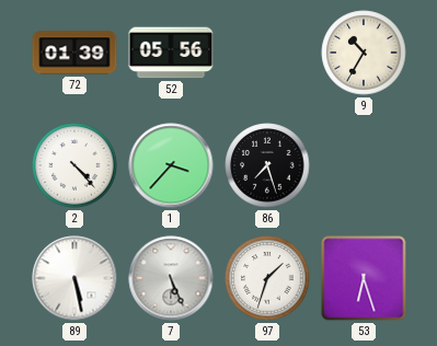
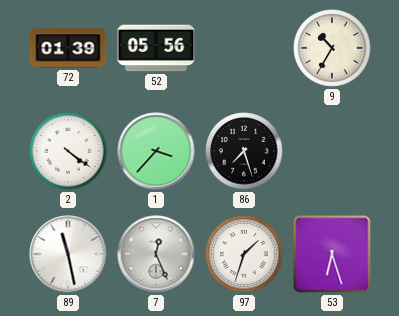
2: 4:23 -> 4:21 (68, 151)
89: 5:28 -> 11:28 (68, 254)
7: 5:26 -> 12:26 (156, 254)
